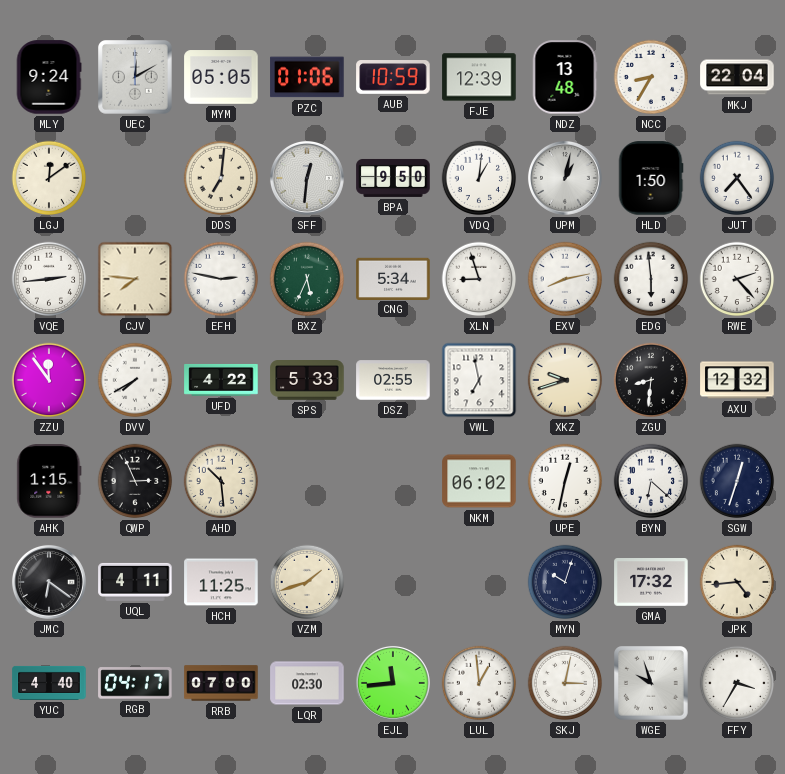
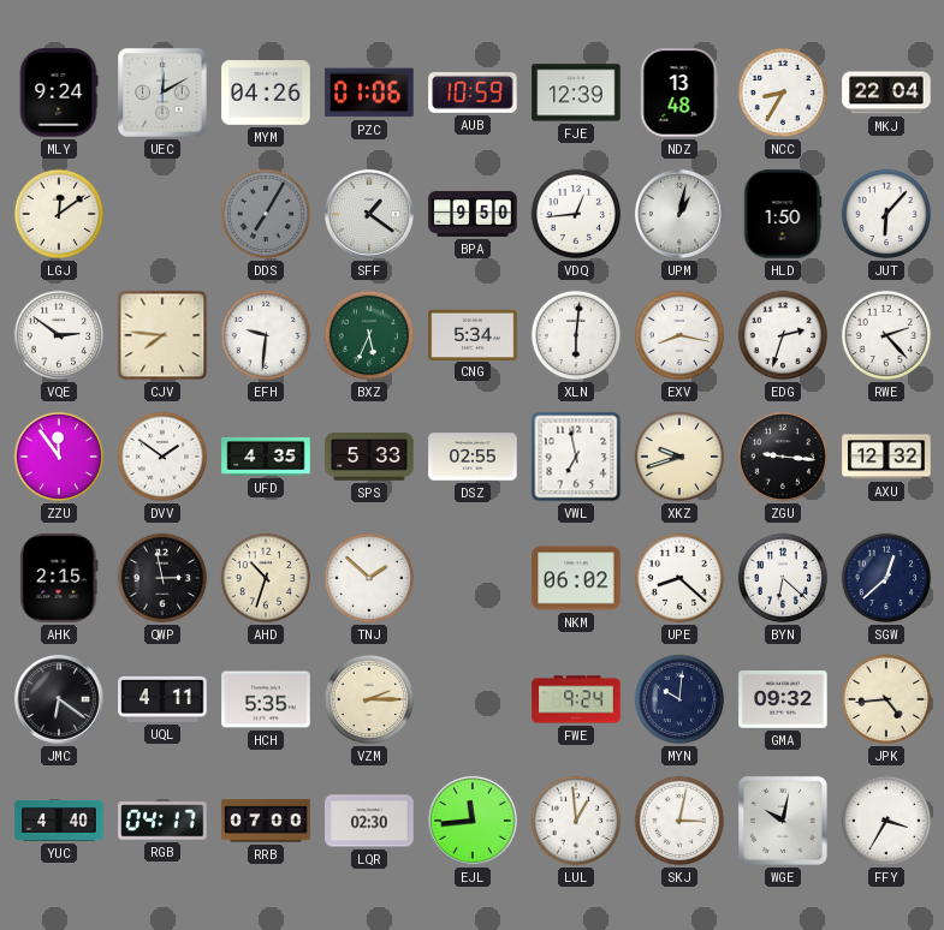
MYM: 05:05 -> 04:26 (266, 93)
DDS: 7:01 -> 7:05 (266, 214)
DDS dial: cream -> grey (266, 214)
SFF: 12:31 -> 1:21 (369, 214)
VDQ: 1:01 -> 12:44 (576, 214)
JUT: 7:24 -> 6:07 (886, 214)
VQE: 2:44 -> 2:51 (59, 335)
EFH: 2:47 -> 9:31 (266, 335)
XLN: 8:57 -> 6:01 (576, 335)
EXV: 8:13 -> 8:17 (679, 335)
EDG: 5:59 -> 2:33 (783, 335)
DVV: 7:40 -> 1:51 (162, 457)
UFD: 4:22 -> 4:35 (266, 457)
ZGU: 8:31 -> 9:16 (783, 457)
AHK: 1:15 -> 2:15 (59, 578)
QWP: 2:56 -> 2:58 (162, 578)
AHD: 10:29 -> 10:33 (266, 578)
TNJ: none -> 1:52 (369, 578)
UPE: 12:32 -> 8:22 (679, 578)
SGW: 12:33 -> 12:38 (886, 578)
HCH: 11:25 -> 5:35 (266, 699)
VZM: 1:42 -> 2:15 (369, 699)
FWE: none -> 9:24 (576, 699)
MYN: 10:03 -> 10:01 (679, 699)
GMA: 17:32 -> 09:32 (783, 701)
WGE: 9:57 -> 10:02 (784, 822)
